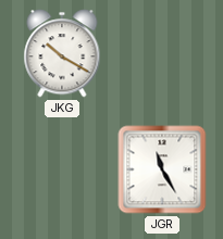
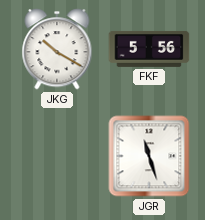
FKF: none -> 5:56 (149, 49)
JGR: 11:25 -> 11:27 (149, 156)
